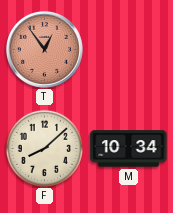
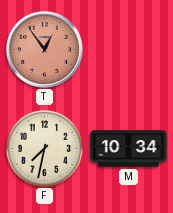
F: 8:08 -> 7:32 (44, 148)
